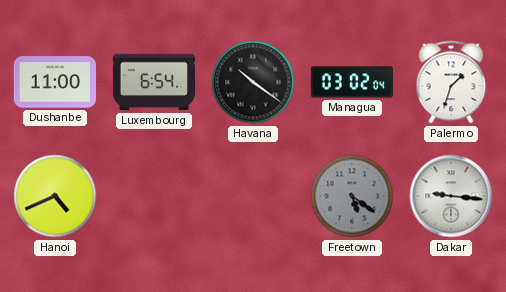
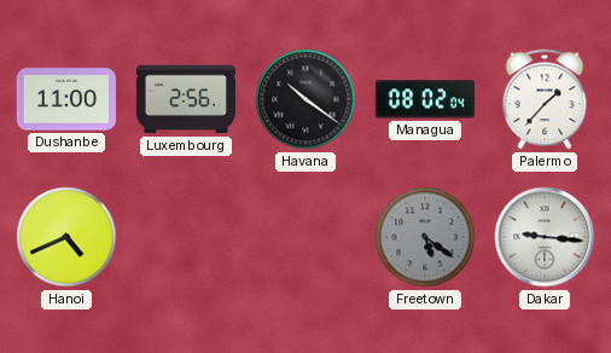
Luxembourg: 6:54 -> 2:56 (186, 99)
Managua: 03:02 -> 08:02 (425, 99)
Palermo: 1:33 -> 1:37 (545, 99)
